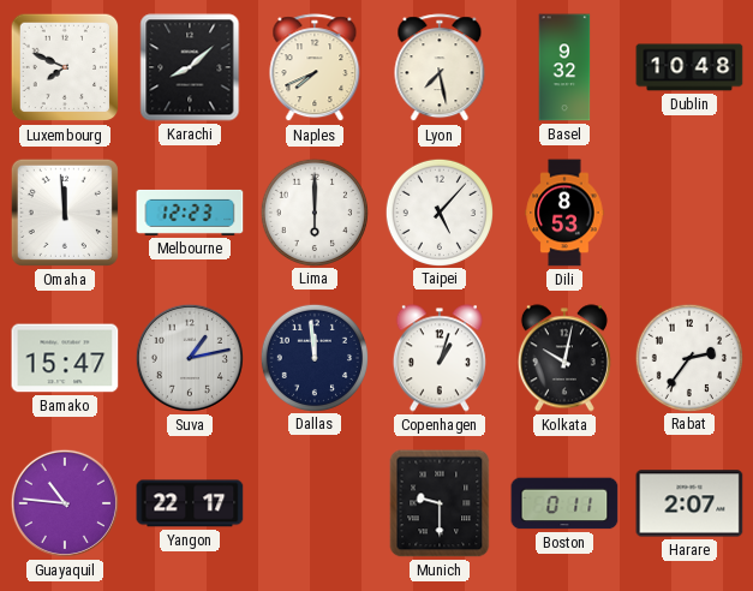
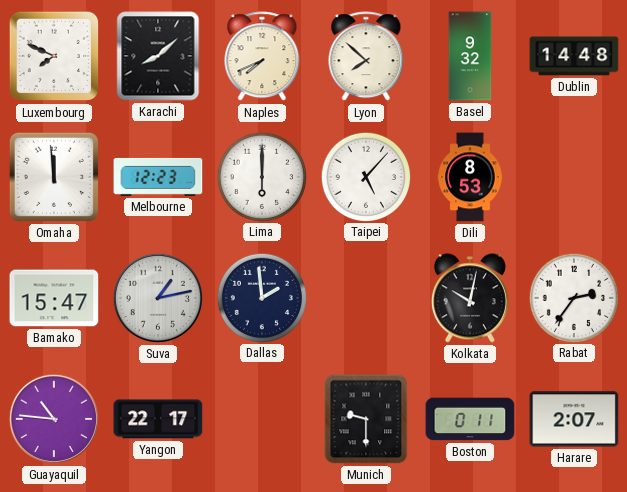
Lyon: 7:28 -> 7:52 (366, 57)
Dublin: 10:48 -> 14:48 (574, 56)
Dallas: 11:59 -> 1:59 (261, 297)
Copenhagen: 1:03 -> none (440, 358)
